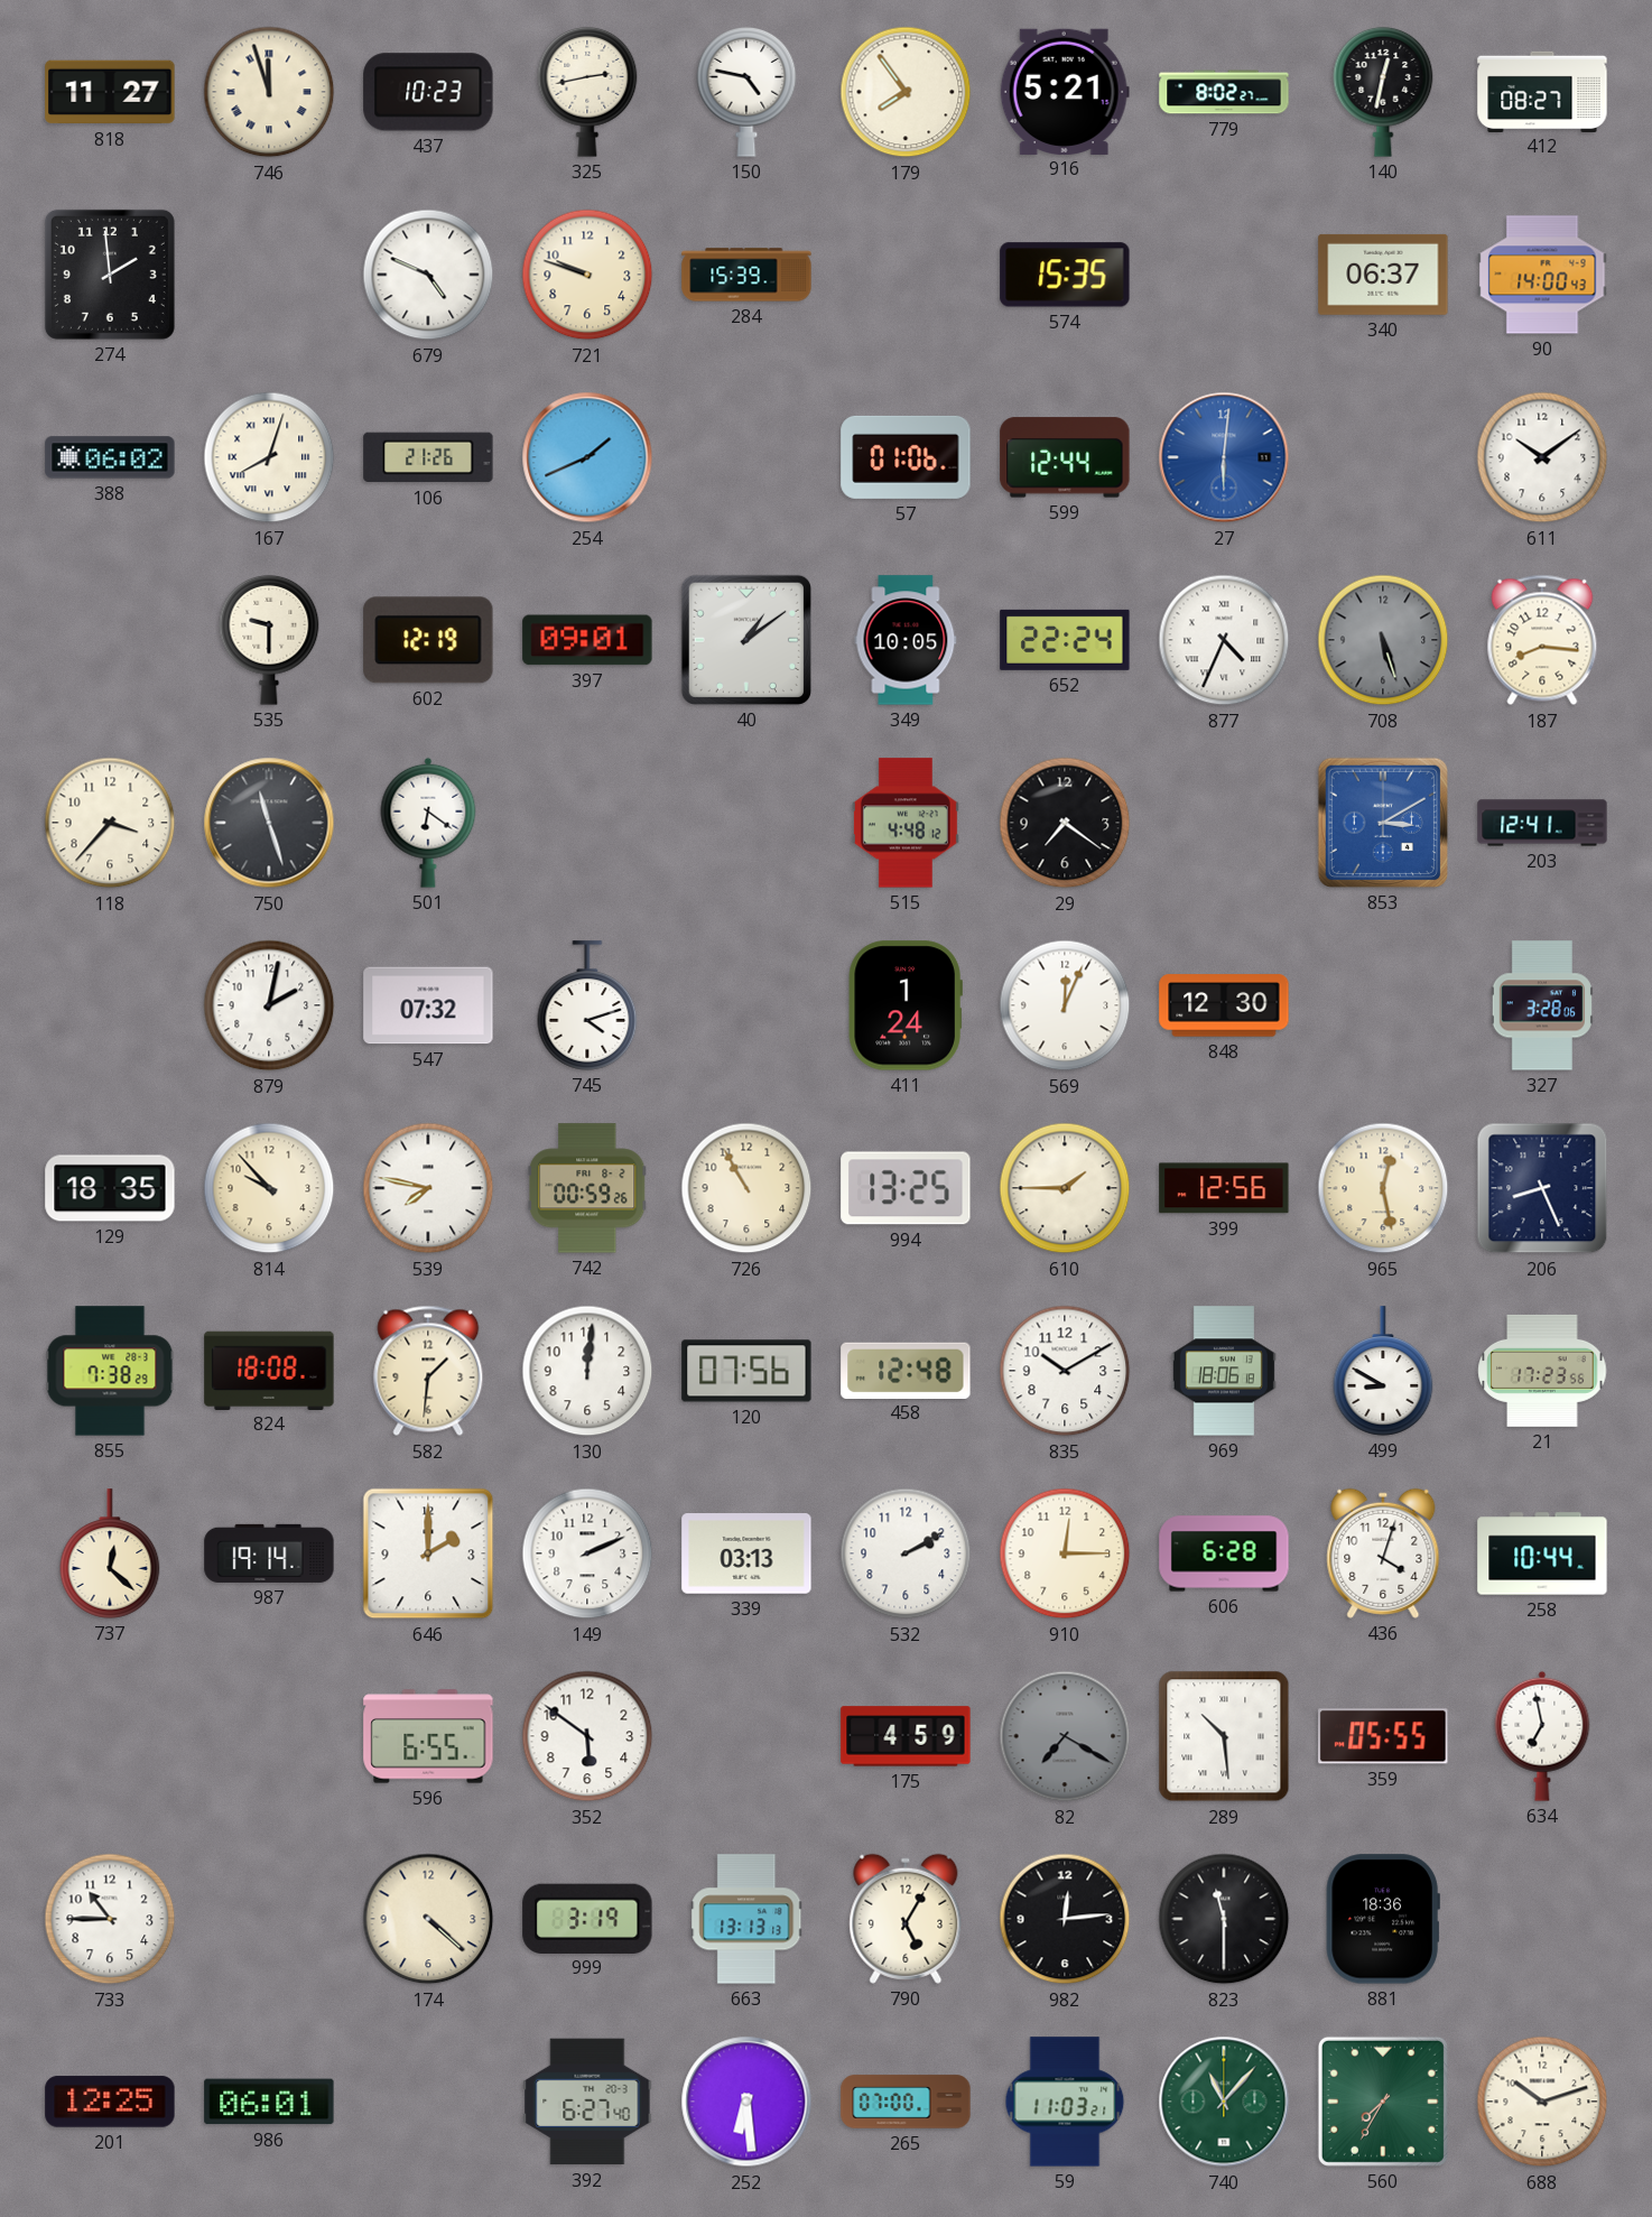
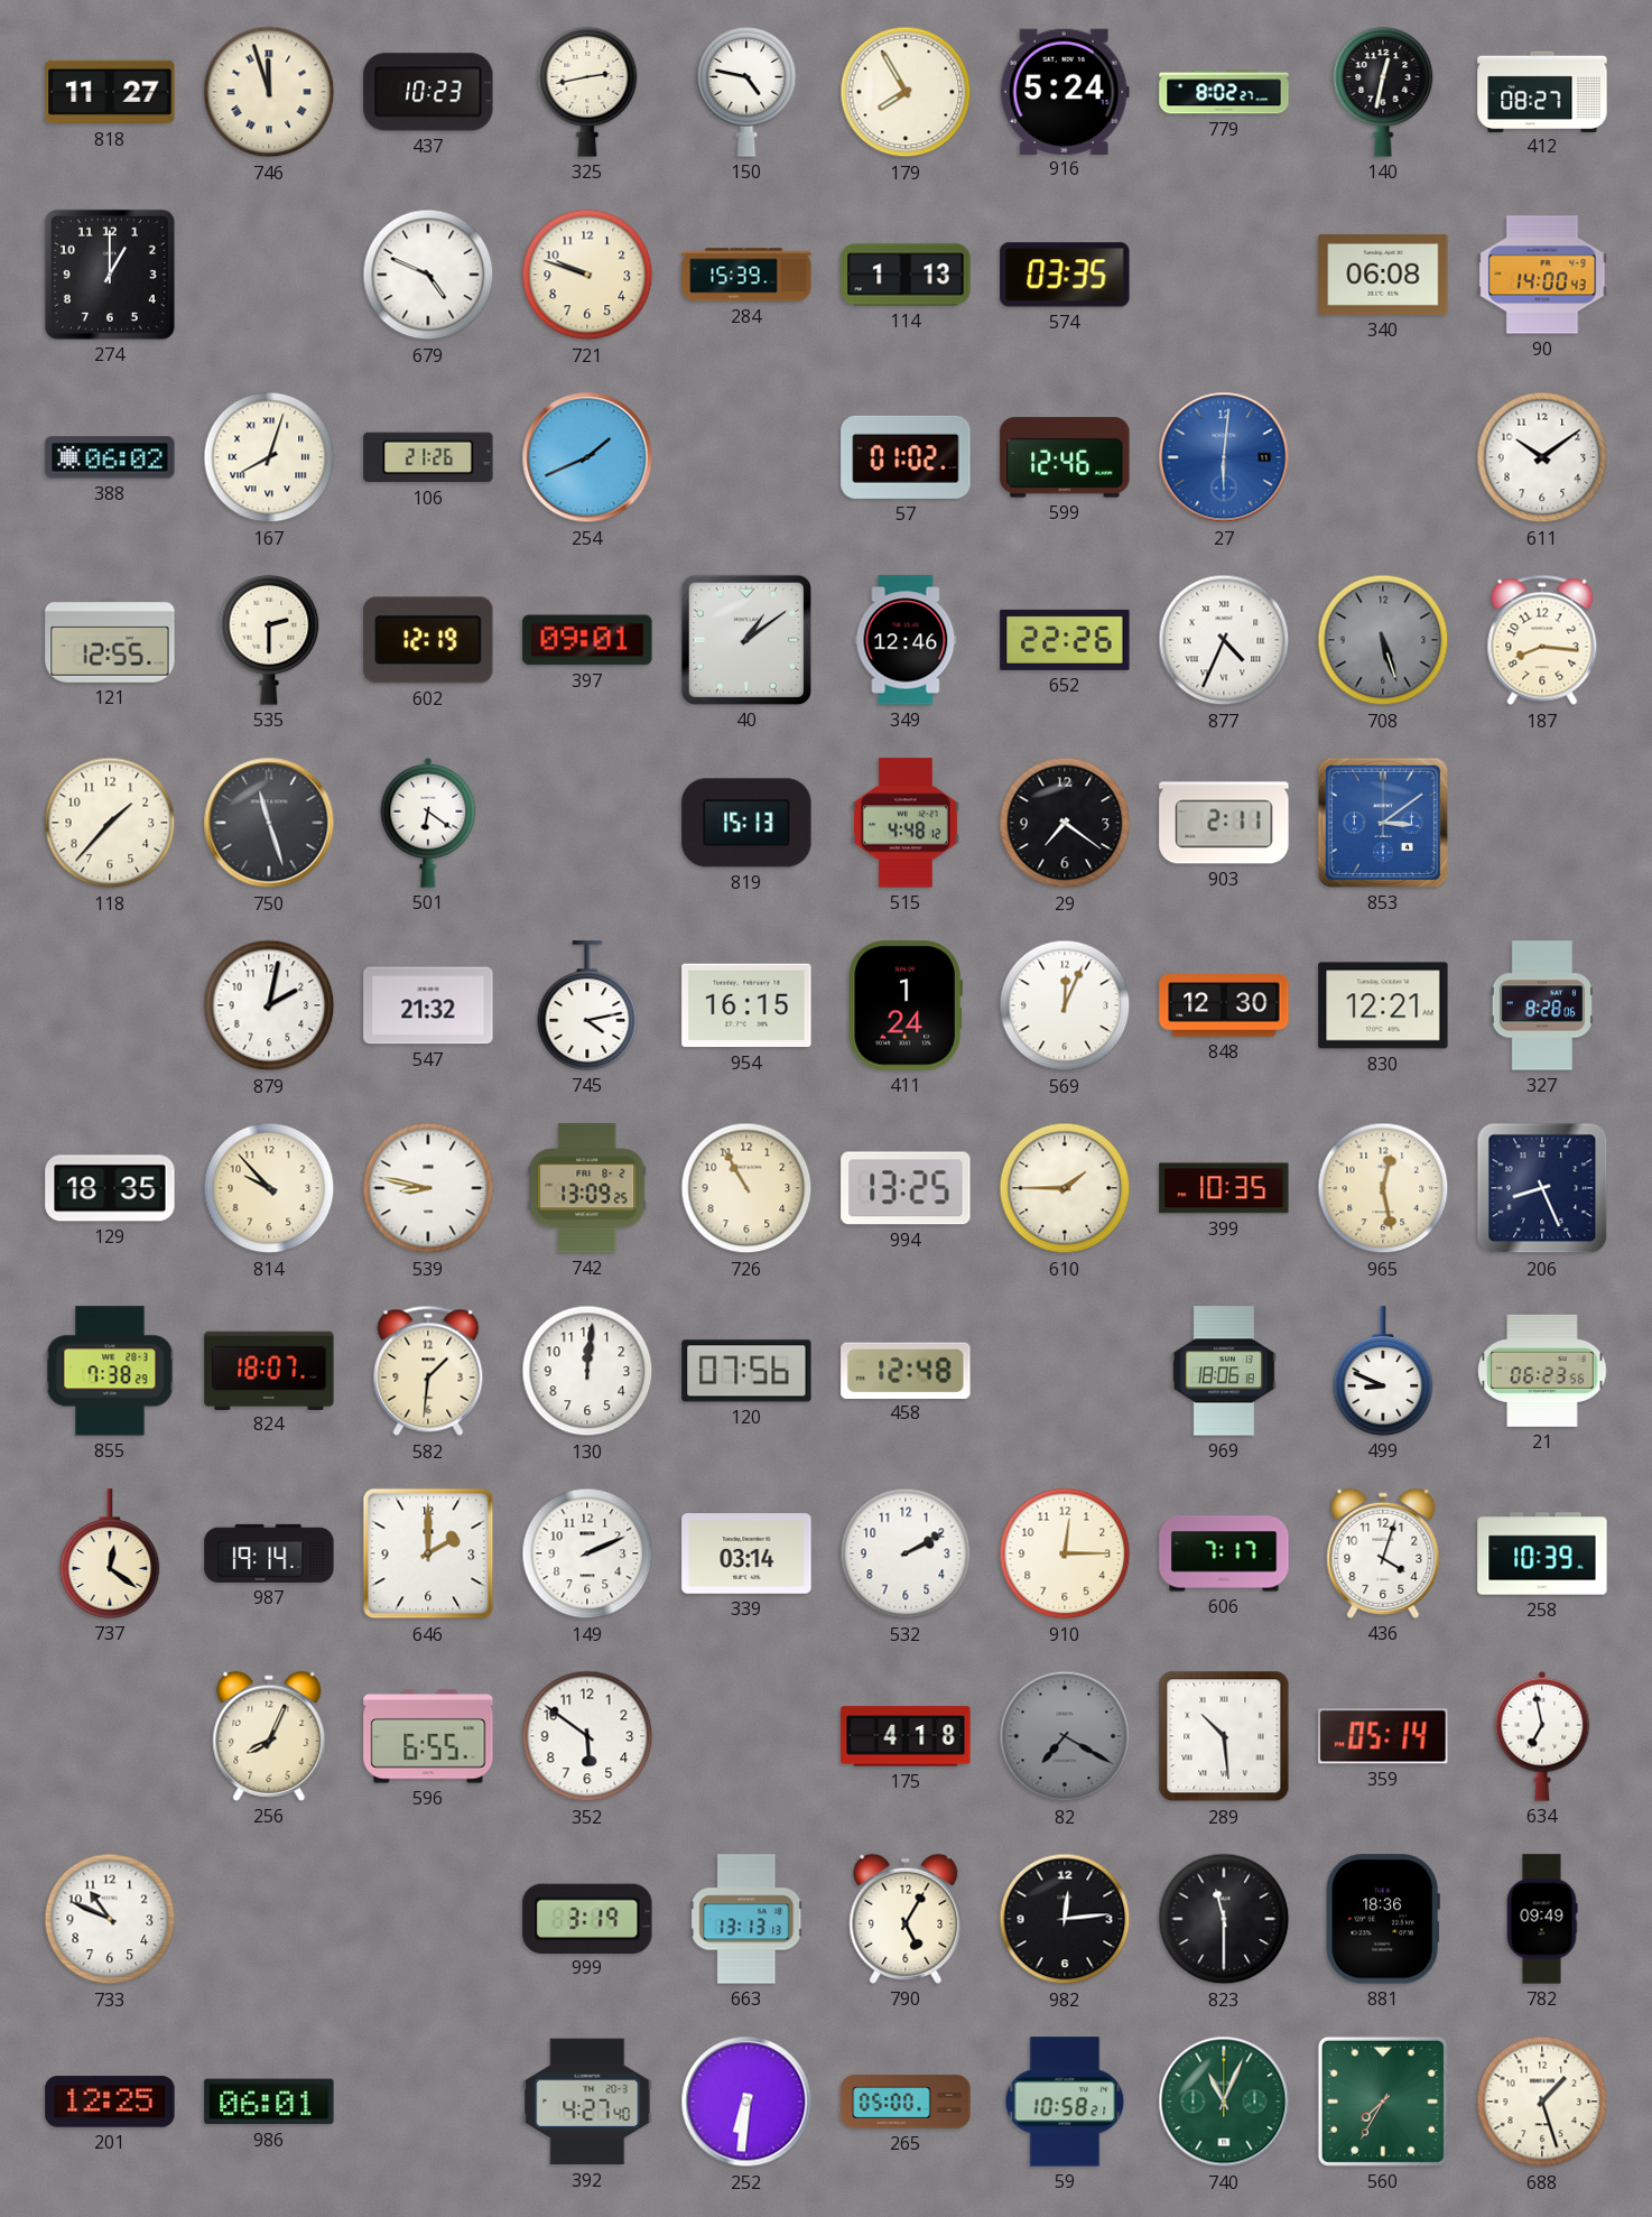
179: 7:54 -> 7:55 (906, 92)
916: 5:21 -> 5:24 (1065, 91)
274: 1:59 -> 1:00 (110, 275)
114: none -> 1:13 (906, 275)
574: 15:35 -> 03:35 (1065, 275)
340: 06:37 -> 06:08 (1383, 275)
57: 01:06 -> 01:02 (906, 457)
599: 12:44 -> 12:46 (1065, 457)
121: none -> 12:55 (110, 640)
535: 9:30 -> 2:30 (269, 640)
349: 10:05 -> 12:46 (906, 640)
652: 22:24 -> 22:26 (1065, 640)
118: 3:37 -> 1:37 (110, 823)
819: none -> 15:13 (746, 823)
903: none -> 2:11 (1224, 823)
853: 3:10 -> 3:09 (1383, 823)
203: 12:41 -> none (1542, 823)
547: 07:32 -> 21:32 (428, 1005)
745: 4:12 -> 4:13 (587, 1005)
954: none -> 16:15 (746, 1005)
830: none -> 12:21 (1383, 1005)
327: 3:28 -> 8:28 (1542, 1005)
539: 7:47 -> 8:47 (428, 1188)
742: 00:59 -> 13:09 (587, 1188)
399: 12:56 -> 10:35 (1224, 1188)
824: 18:08 -> 18:07 (269, 1370)
835: 10:10 -> none (1065, 1371)
499: 8:50 -> 8:49 (1383, 1371)
21: 17:23 -> 06:23 (1542, 1371)
737: 12:22 -> 12:21 (110, 1553)
339: 03:13 -> 03:14 (746, 1553)
606: 6:28 -> 7:17 (1224, 1553)
258: 10:44 -> 10:39 (1542, 1553)
256: none -> 8:04 (269, 1736)
175: 4:59 -> 4:18 (906, 1736)
359: 05:55 -> 05:14 (1383, 1736)
733: 10:45 -> 10:49 (110, 1919)
174: 4:22 -> none (428, 1919)
782: none -> 09:49 (1542, 1919)
392: 6:27 -> 4:27 (587, 2102)
252: 6:29 -> 6:31 (746, 2102)
265: 07:00 -> 05:00 (906, 2102)
59: 11:03 -> 10:58 (1065, 2102)
740: 11:07 -> 11:04 (1224, 2102)
688: 10:12 -> 1:27 (1542, 2102)
